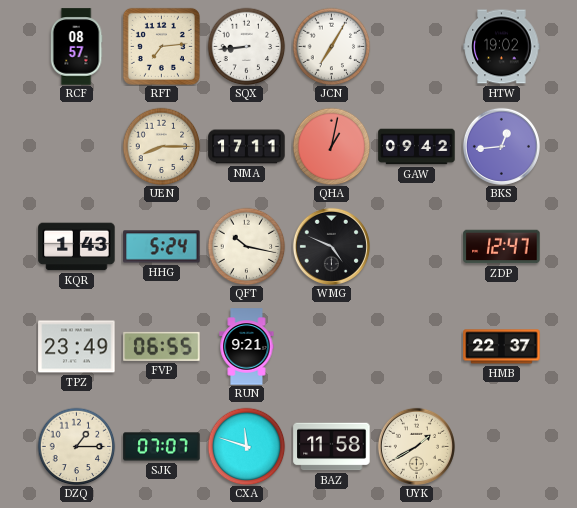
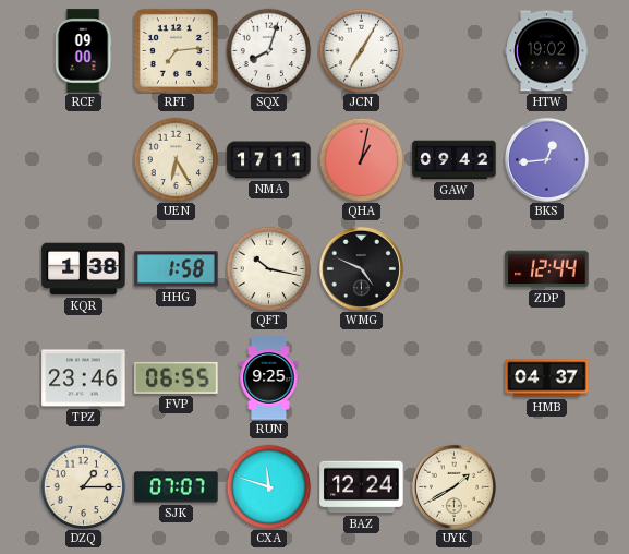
RCF: 08:57 -> 09:00 (83, 51)
SQX: 8:44 -> 8:03 (268, 50)
UEN: 8:15 -> 6:25 (176, 159)
KQR: 1:43 -> 1:38 (84, 269)
HHG: 5:24 -> 1:58 (177, 269)
ZDP: 12:47 -> 12:44 (547, 269)
TPZ: 23:49 -> 23:46 (84, 378)
RUN: 9:21 -> 9:25 (269, 378)
HMB: 22:37 -> 04:37 (547, 378)
BAZ: 11:58 -> 12:24 (362, 487)
